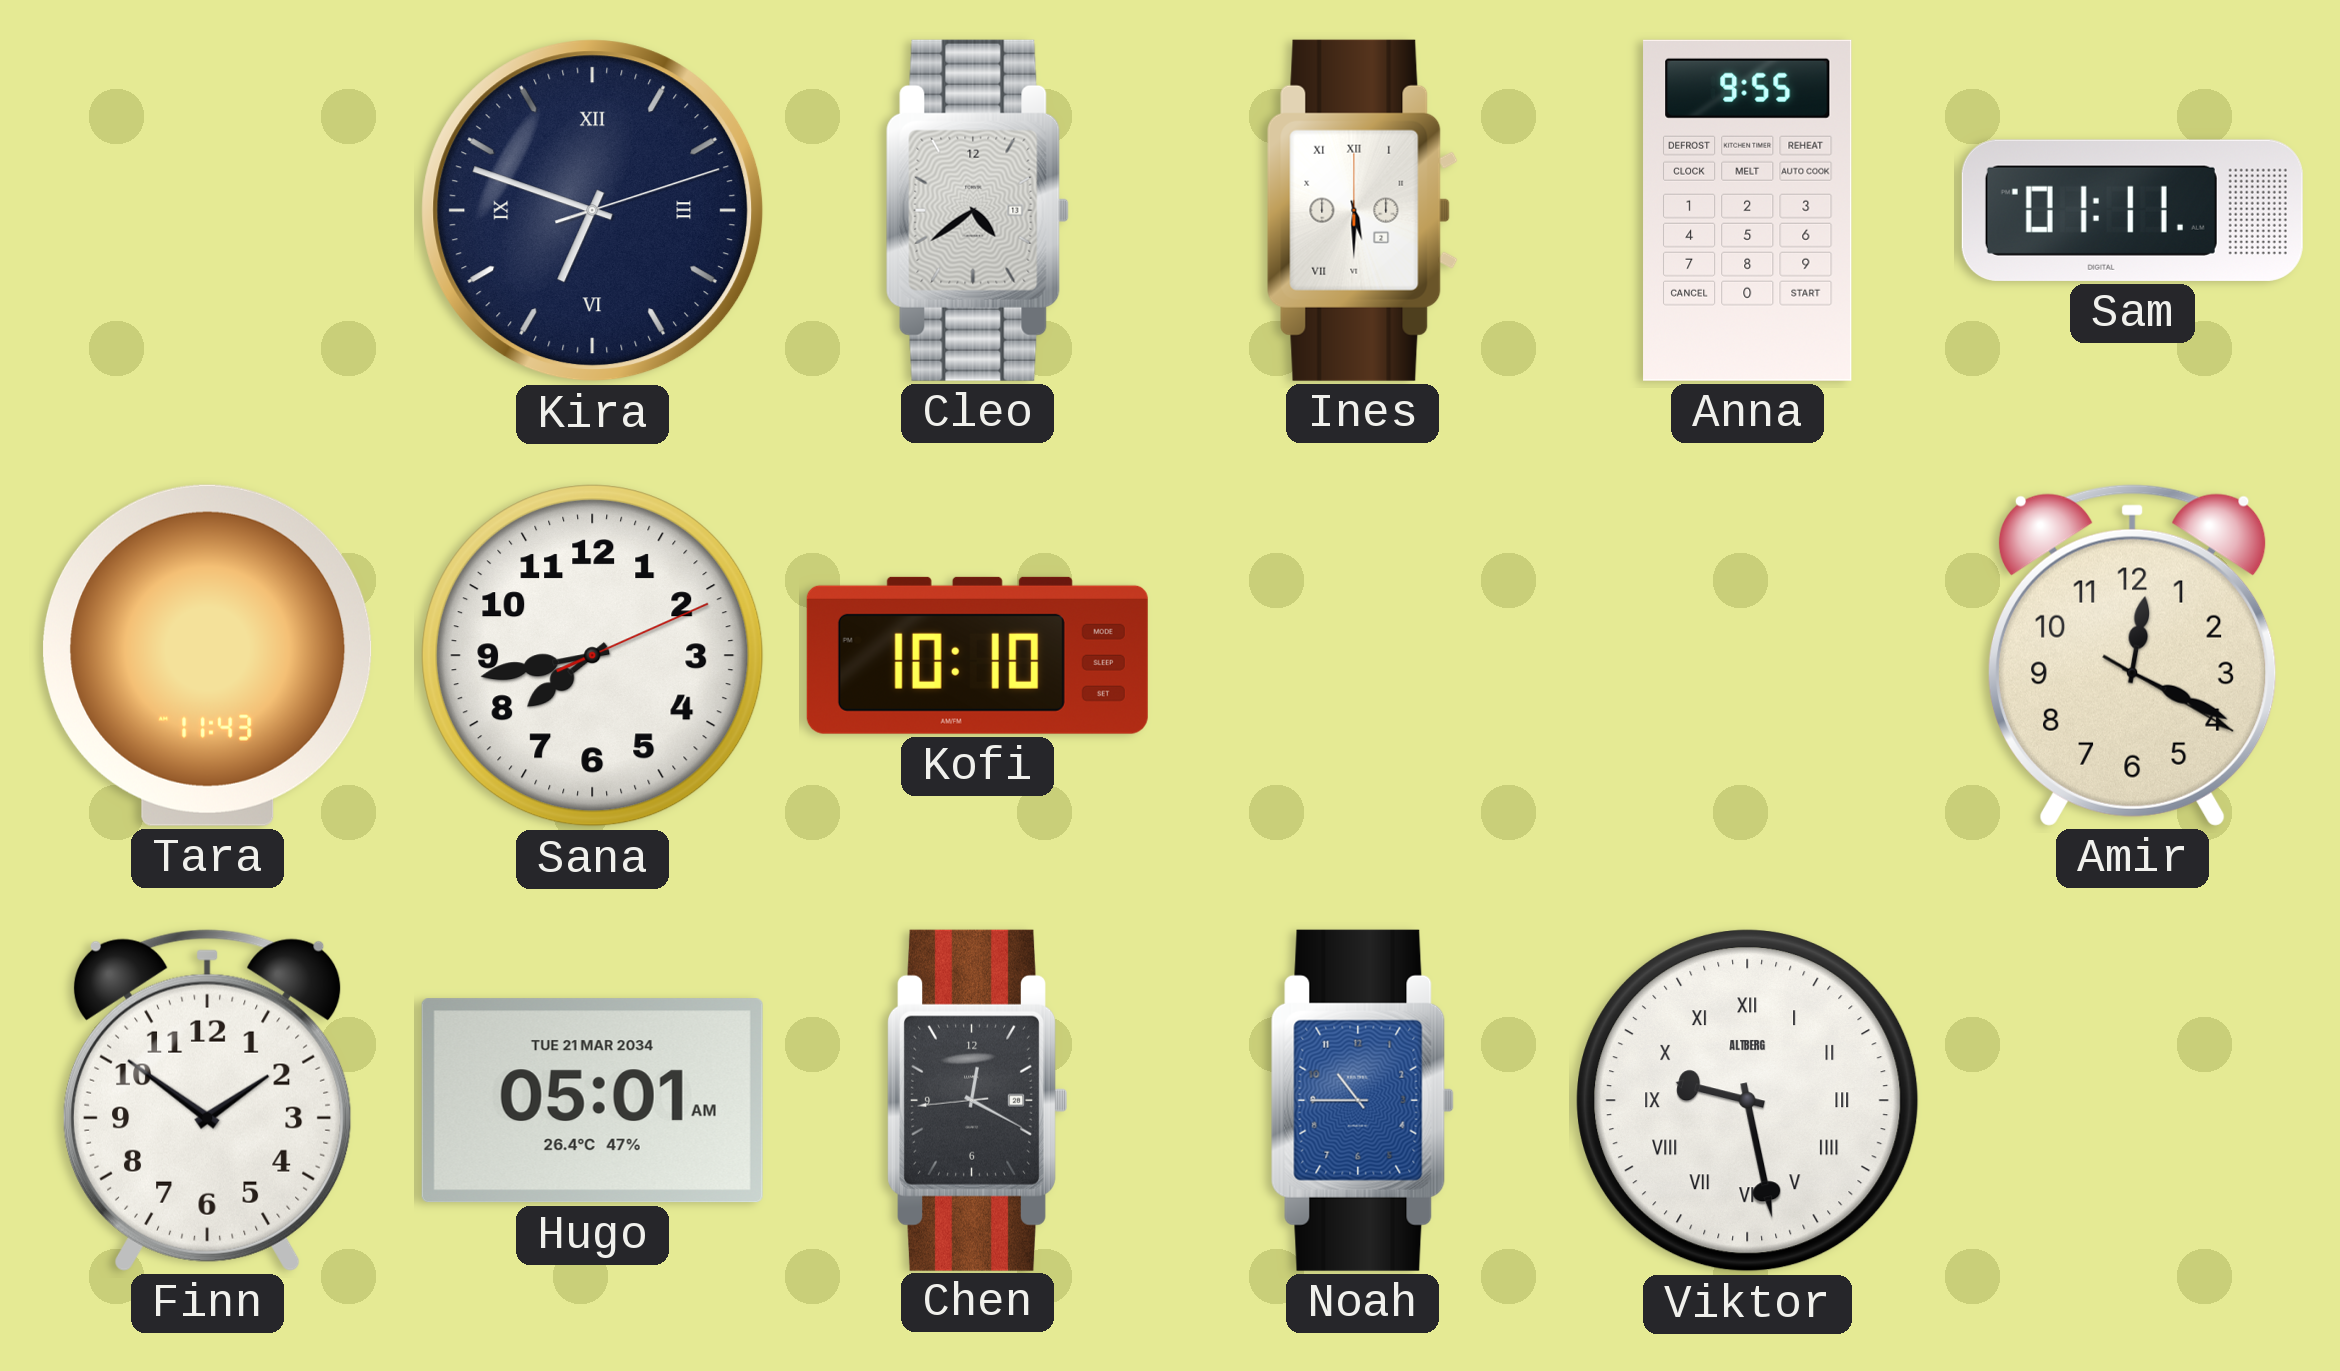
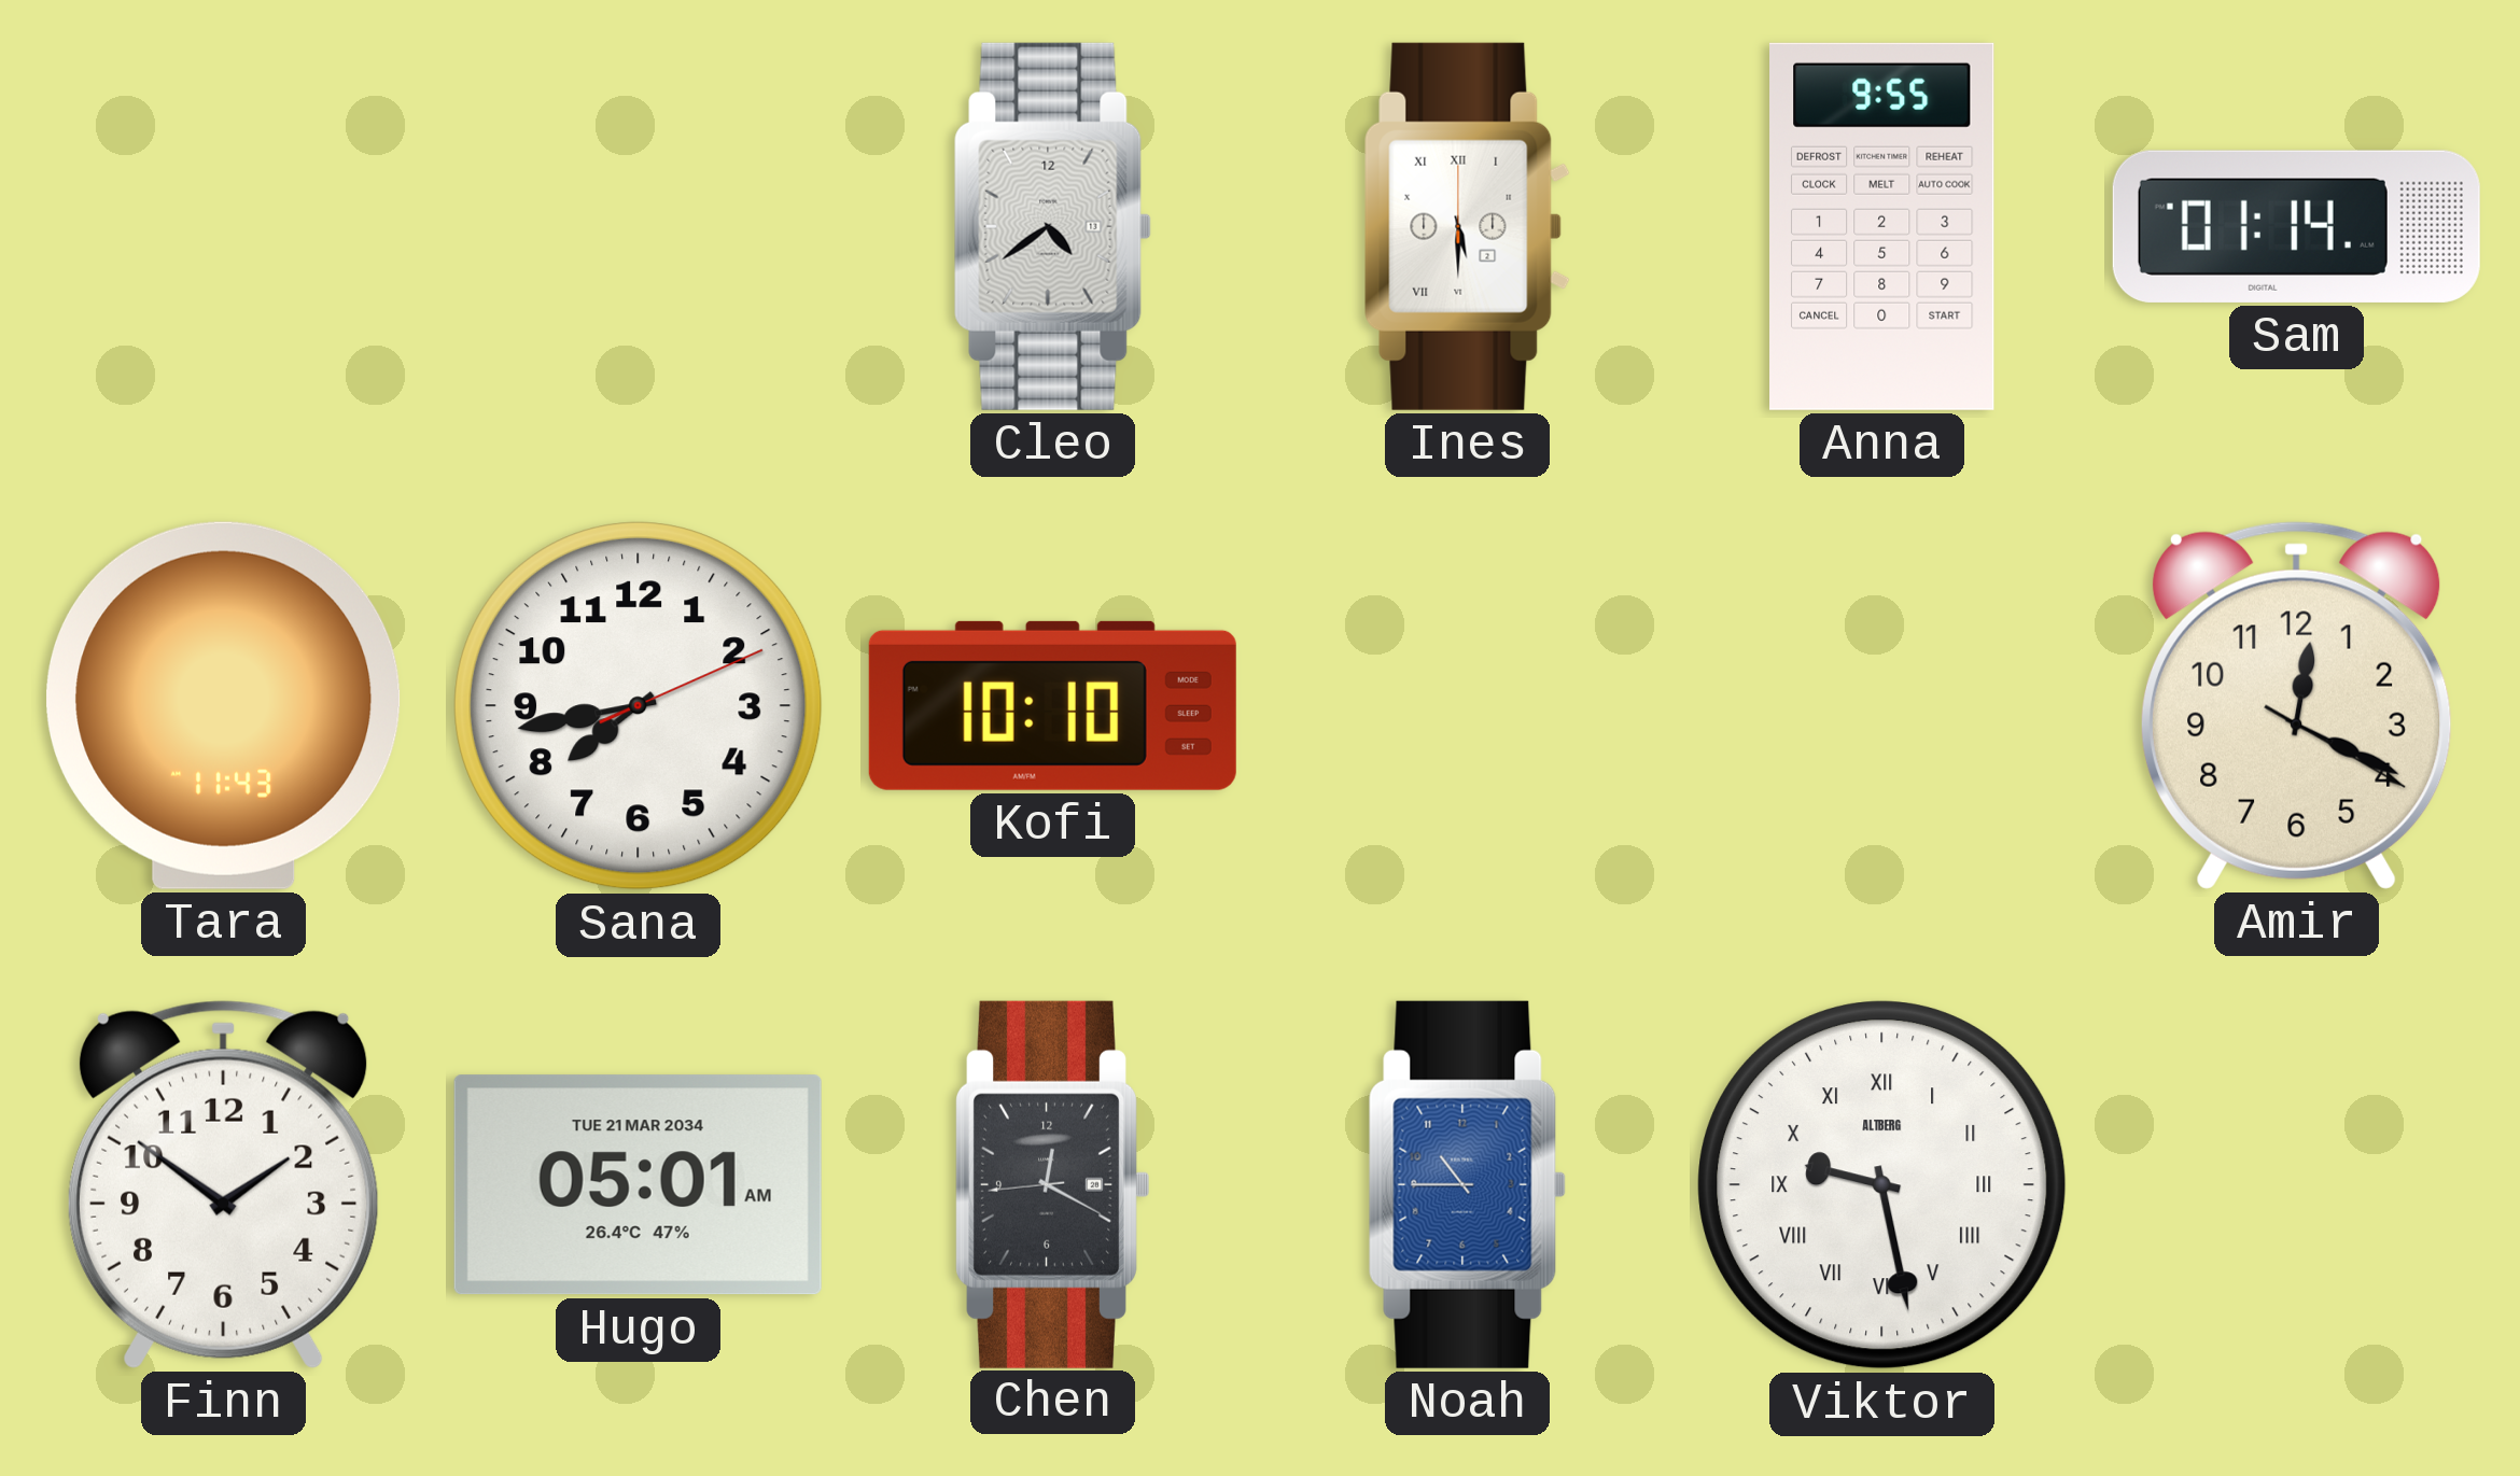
Kira: 6:48 -> none (593, 211)
Sam: 01:11 -> 01:14 (2296, 226)
